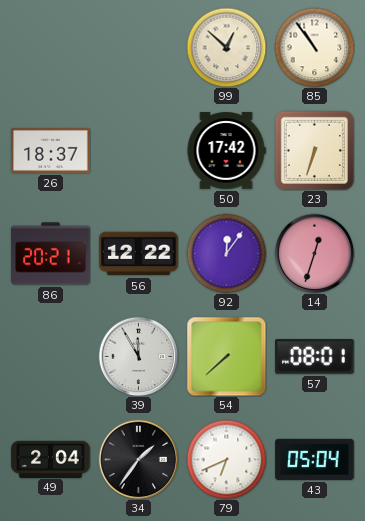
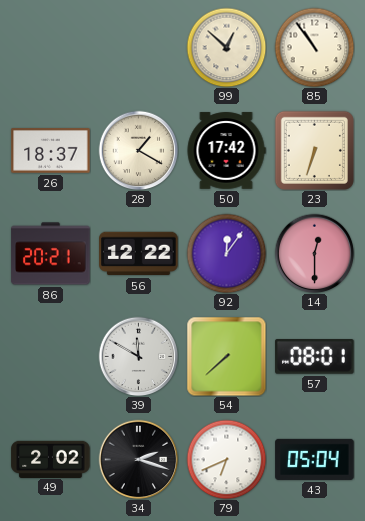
28: none -> 1:20 (138, 150)
14: 12:33 -> 12:30 (314, 253)
39: 11:55 -> 11:50 (138, 356)
49: 2:04 -> 2:02 (51, 459)
34: 1:36 -> 2:18 (138, 459)
